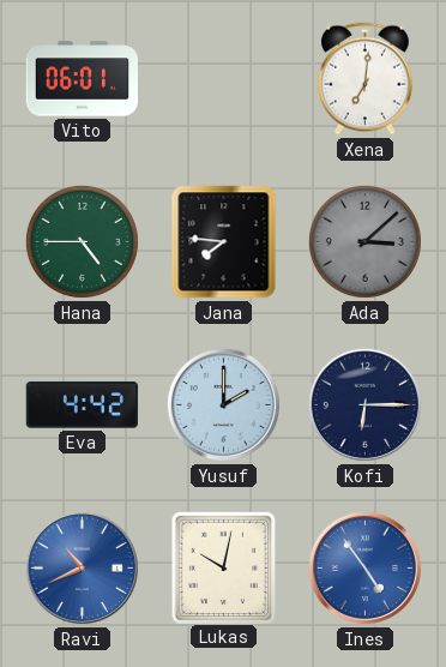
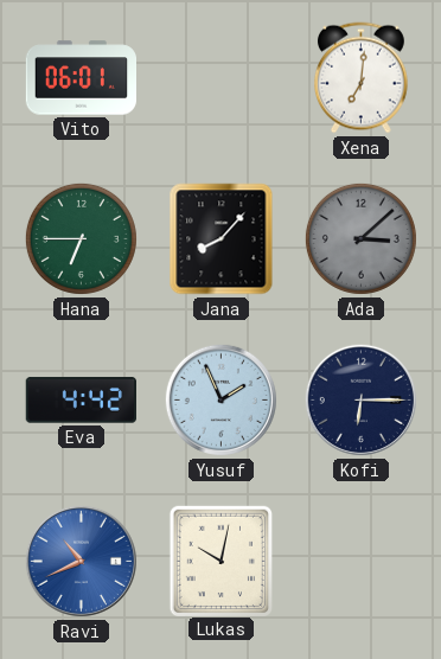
Hana: 4:45 -> 6:45 (81, 238)
Jana: 7:46 -> 8:07 (222, 239)
Yusuf: 2:00 -> 1:56 (220, 399)
Ines: 4:54 -> none (364, 567)
